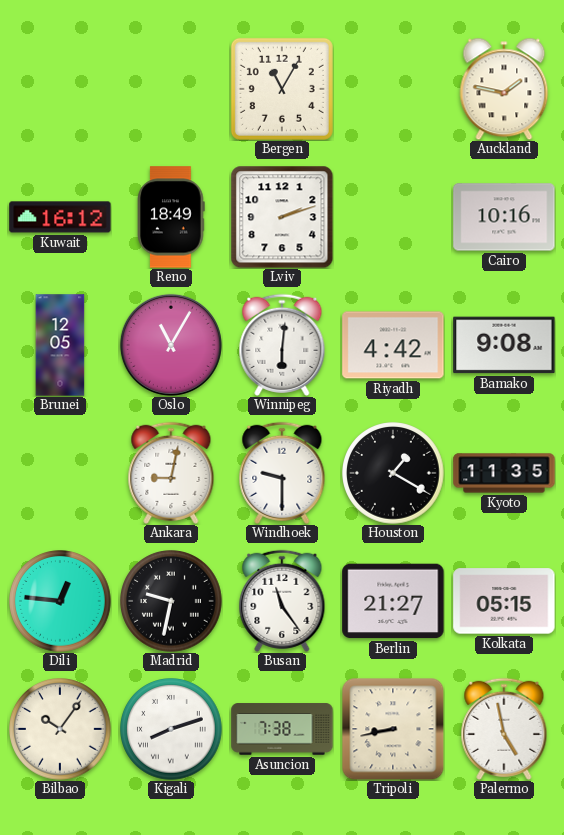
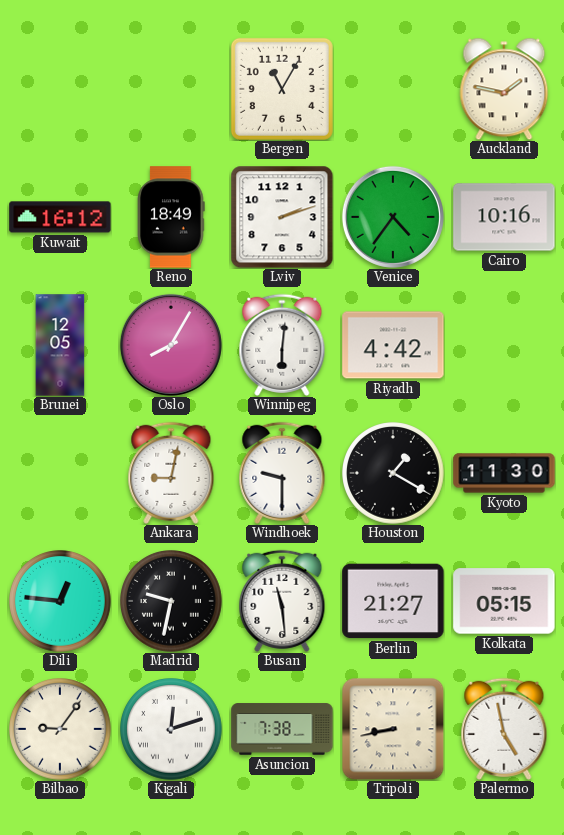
Venice: none -> 4:36 (393, 217)
Oslo: 11:05 -> 8:05 (171, 345)
Bamako: 9:08 -> none (504, 345)
Kyoto: 11:35 -> 11:30 (504, 473)
Busan: 11:24 -> 11:29 (282, 601)
Bilbao: 10:06 -> 9:06 (60, 729)
Kigali: 8:12 -> 12:12 (171, 729)
